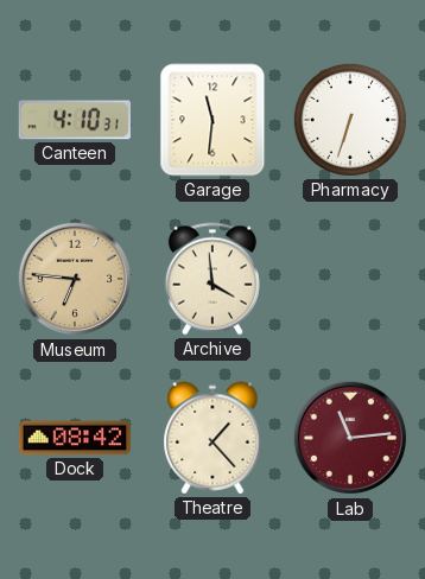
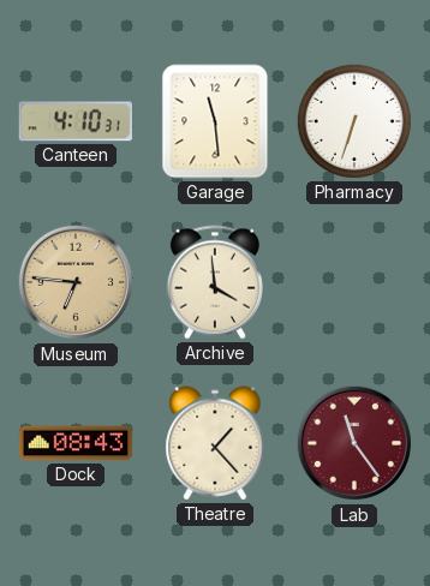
Garage: 11:31 -> 11:29 (215, 121)
Dock: 08:42 -> 08:43 (76, 443)
Lab: 11:14 -> 11:24 (354, 443)
